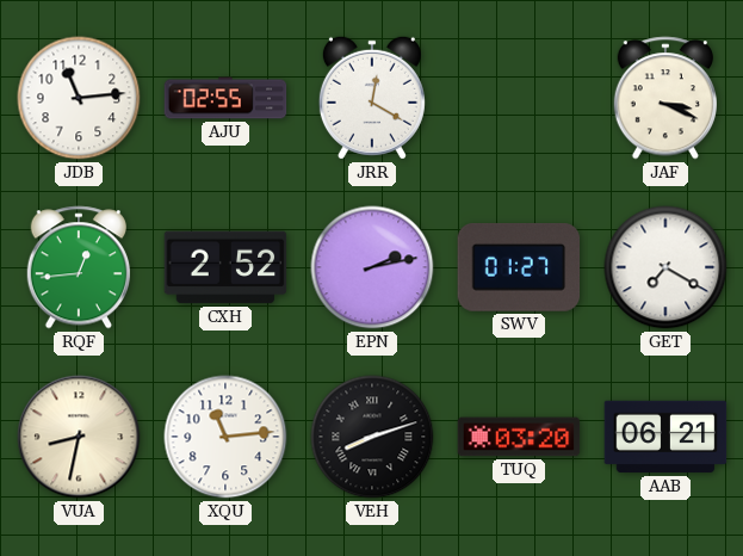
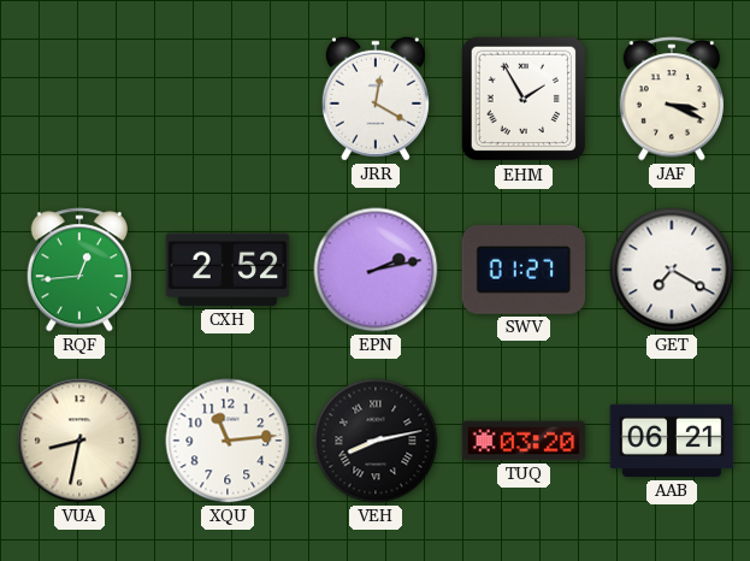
JDB: 11:14 -> none (79, 98)
AJU: 02:55 -> none (225, 98)
EHM: none -> 1:55 (524, 99)
VEH: 8:12 -> 8:13 (376, 441)
